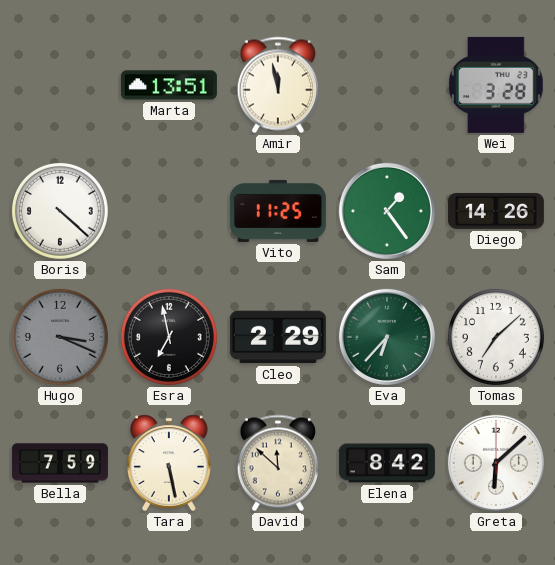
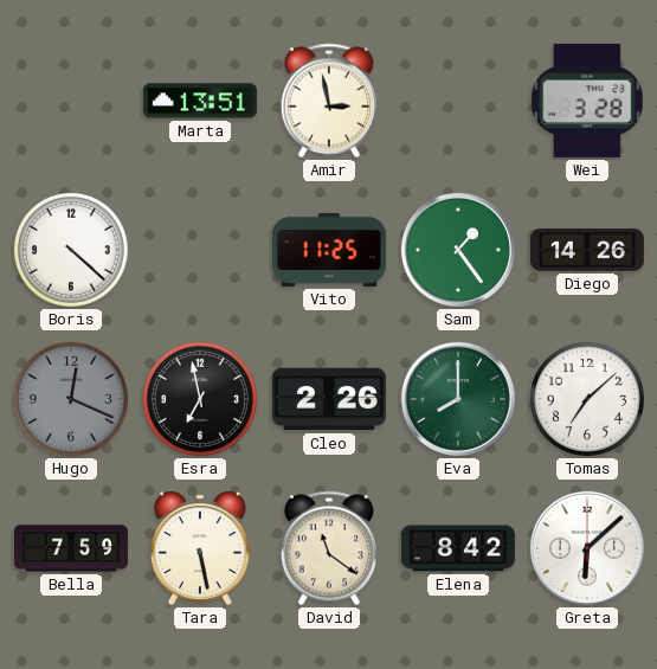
Amir: 11:58 -> 2:58 (329, 101)
Hugo: 3:19 -> 12:19 (71, 399)
Cleo: 2:29 -> 2:26 (329, 399)
Eva: 6:37 -> 8:00 (458, 399)
David: 11:52 -> 11:21 (329, 548)
